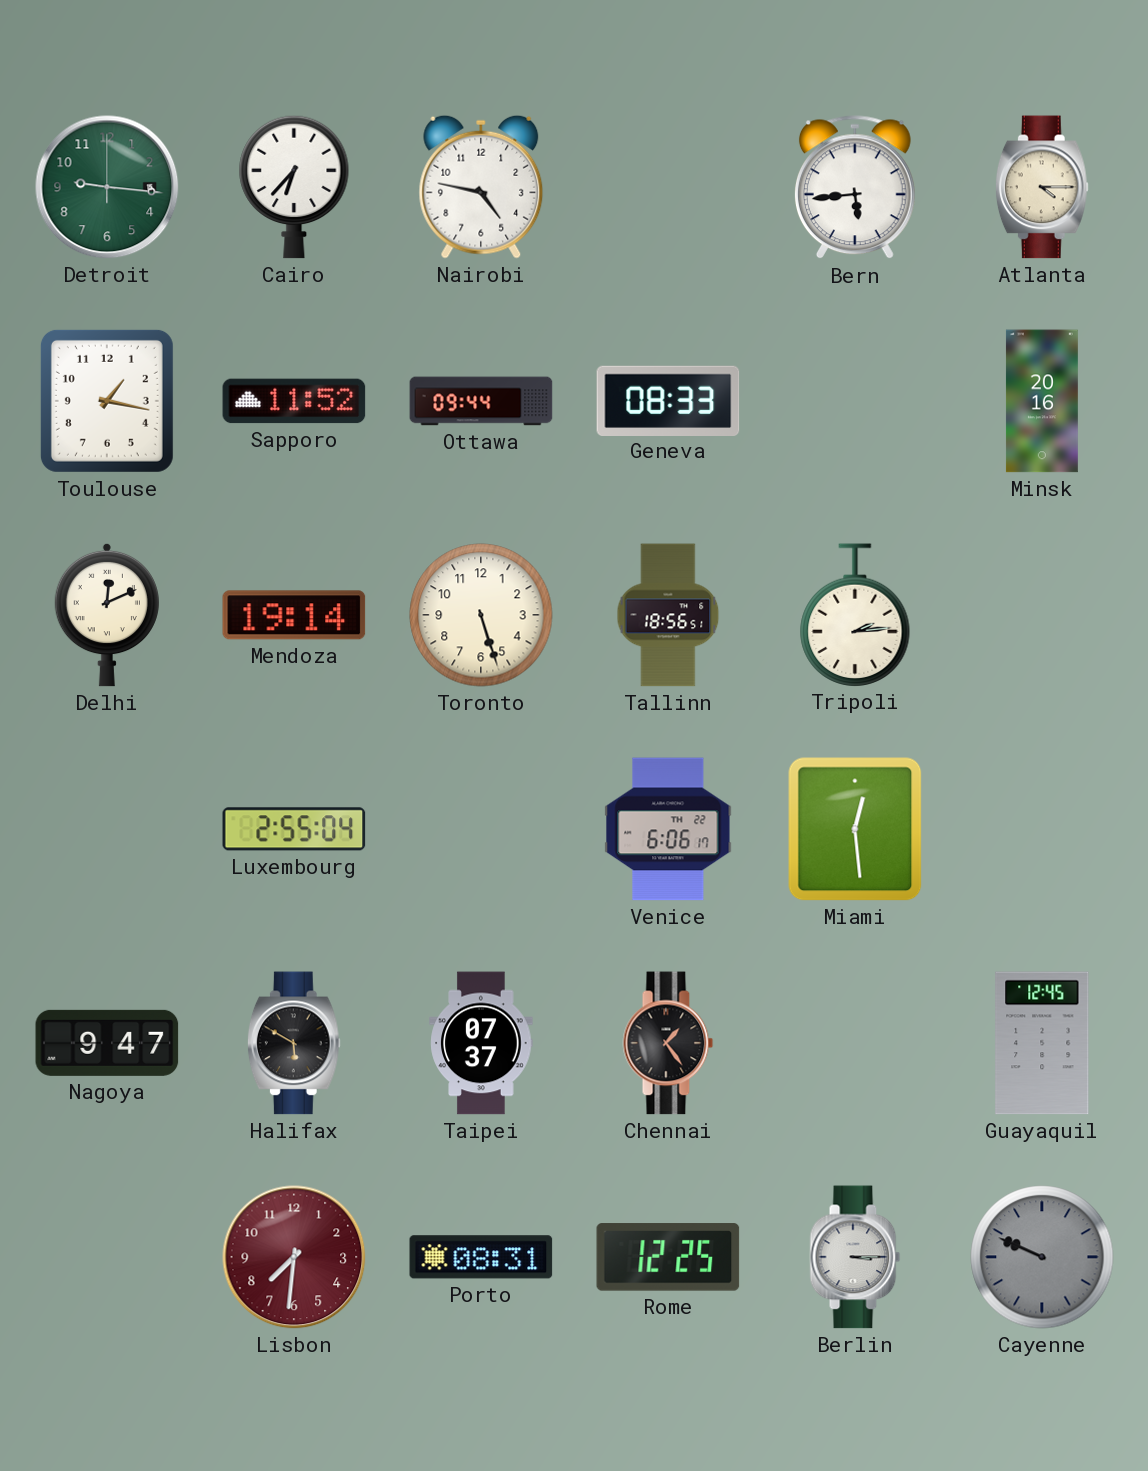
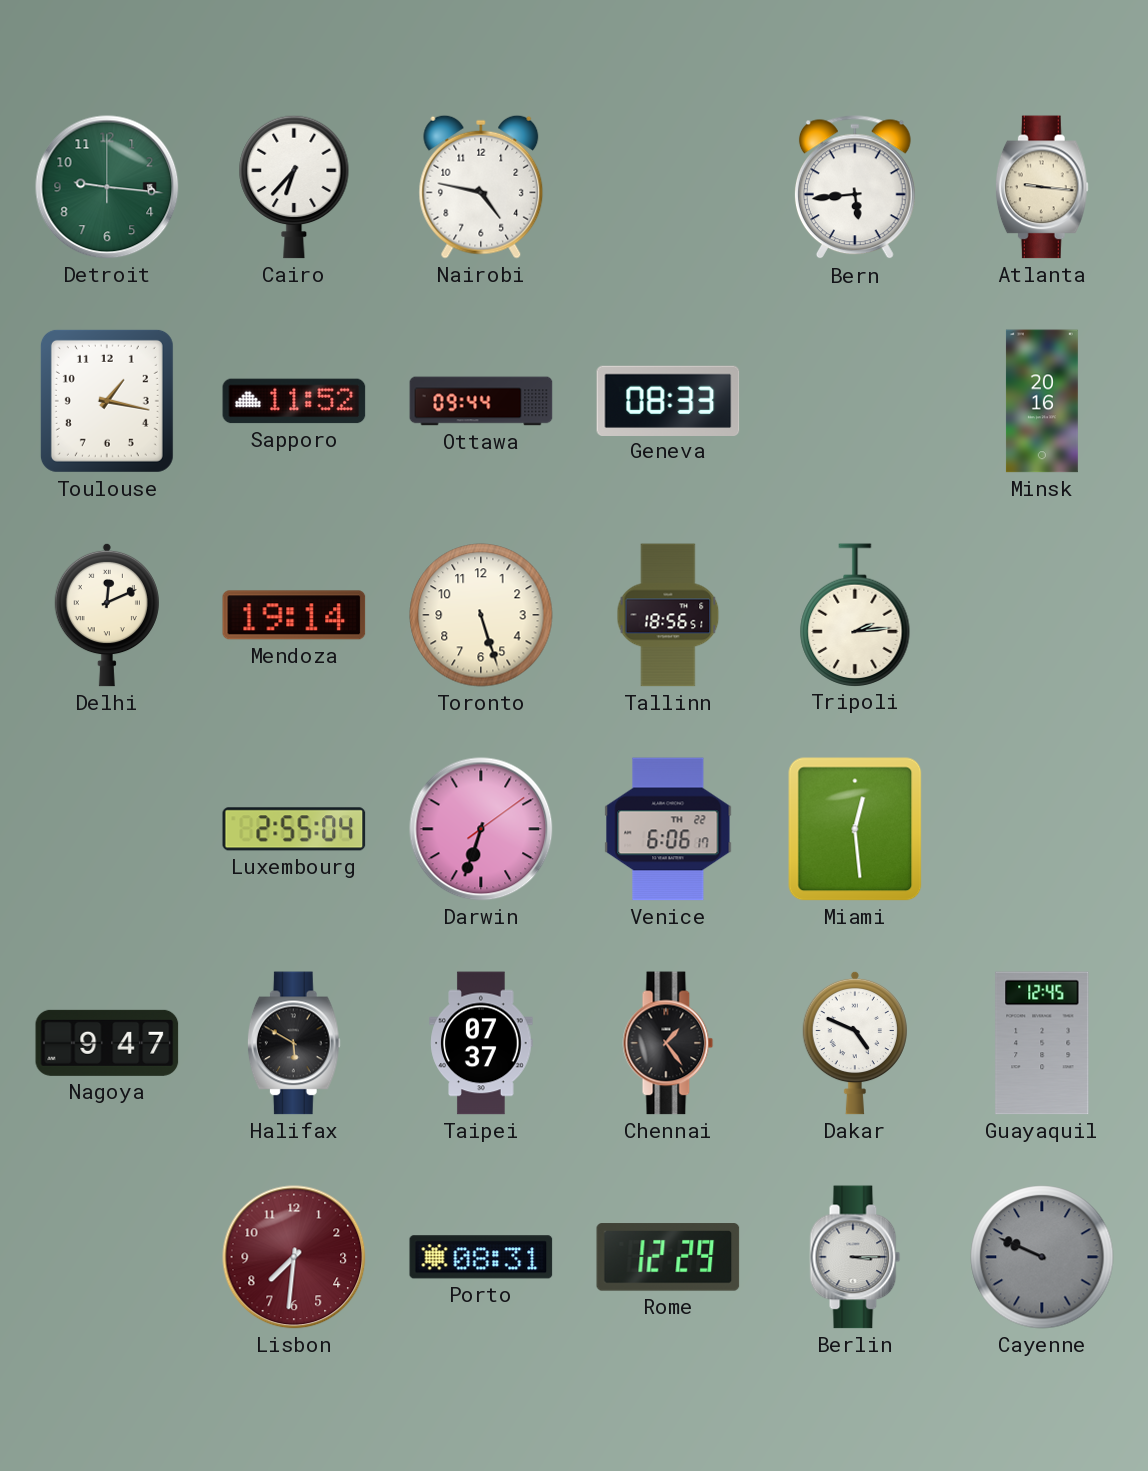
Atlanta: 4:15 -> 9:16 (1042, 187)
Darwin: none -> 6:33 (481, 829)
Dakar: none -> 4:49 (855, 1043)
Rome: 12:25 -> 12:29 (668, 1257)
